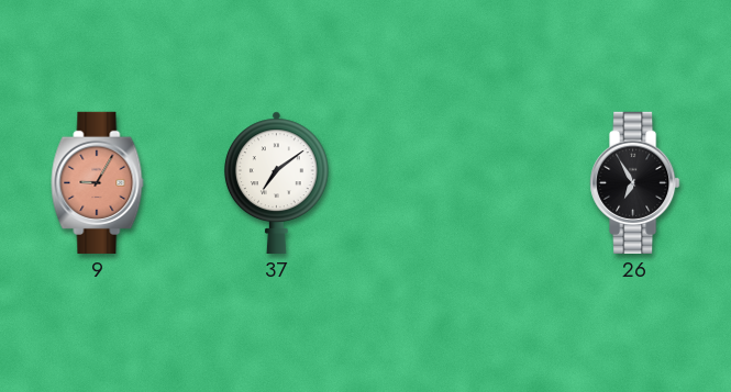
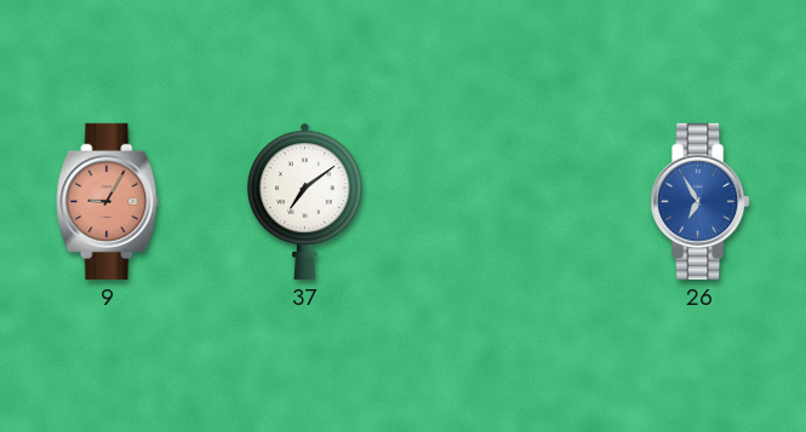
26 dial: black -> blue (701, 201)
